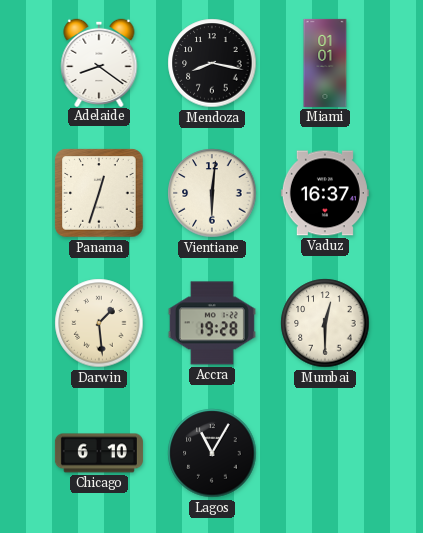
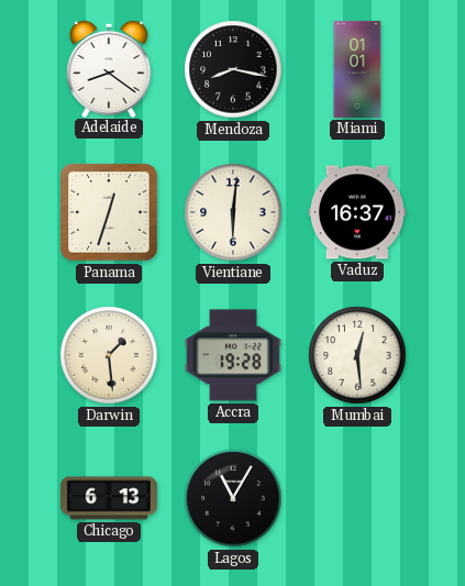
Mumbai: 12:30 -> 12:29 (357, 355)
Chicago: 6:10 -> 6:13 (109, 498)
